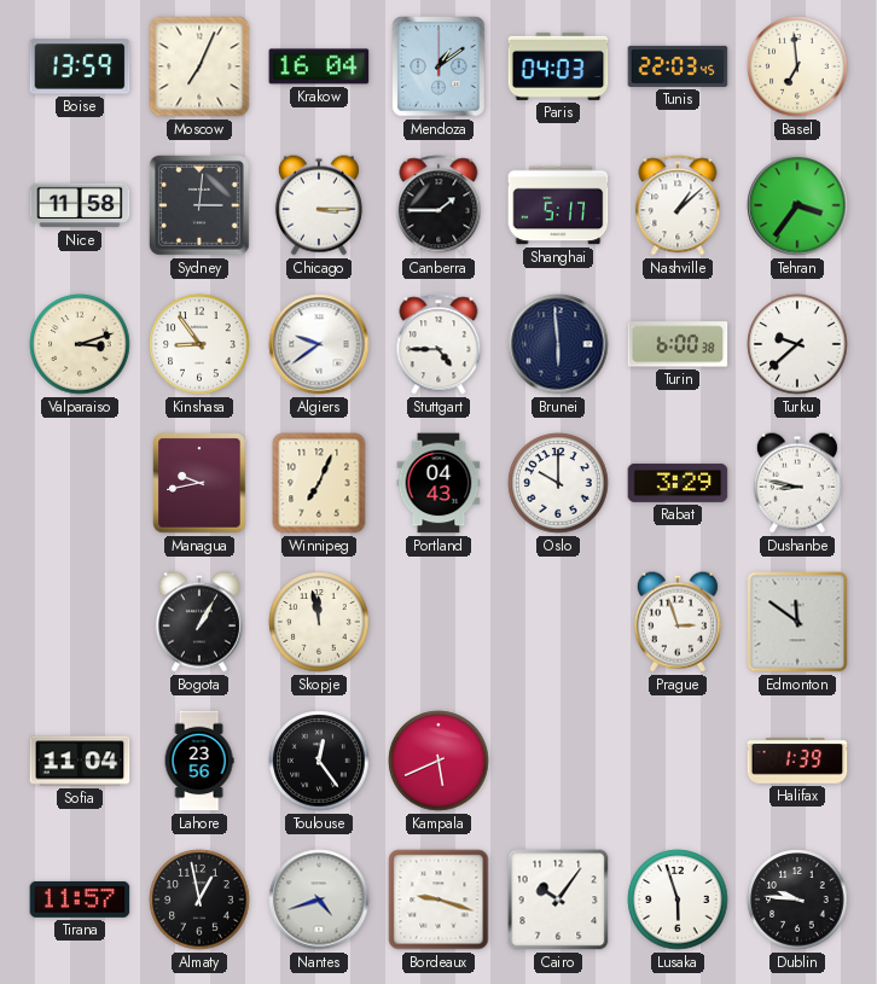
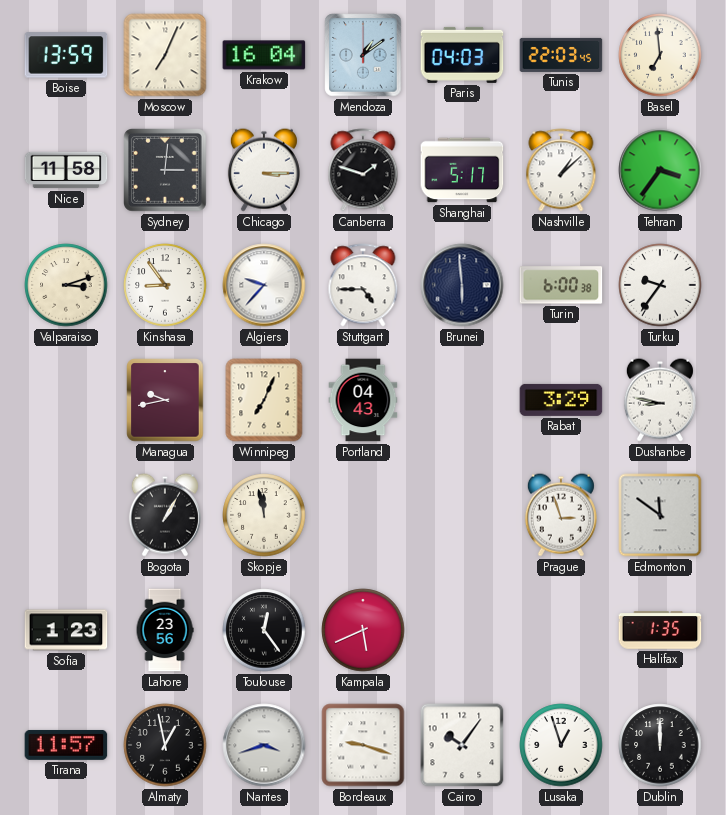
Canberra: 1:45 -> 1:48 (363, 170)
Algiers: 9:39 -> 9:37 (264, 285)
Turku: 9:38 -> 9:36 (660, 285)
Oslo: 10:00 -> none (558, 483)
Sofia: 11:04 -> 1:23 (66, 630)
Halifax: 1:39 -> 1:35 (660, 630)
Nantes: 4:42 -> 3:42 (264, 745)
Lusaka: 5:57 -> 12:57 (561, 745)
Dublin: 9:46 -> 12:00 (660, 745)
